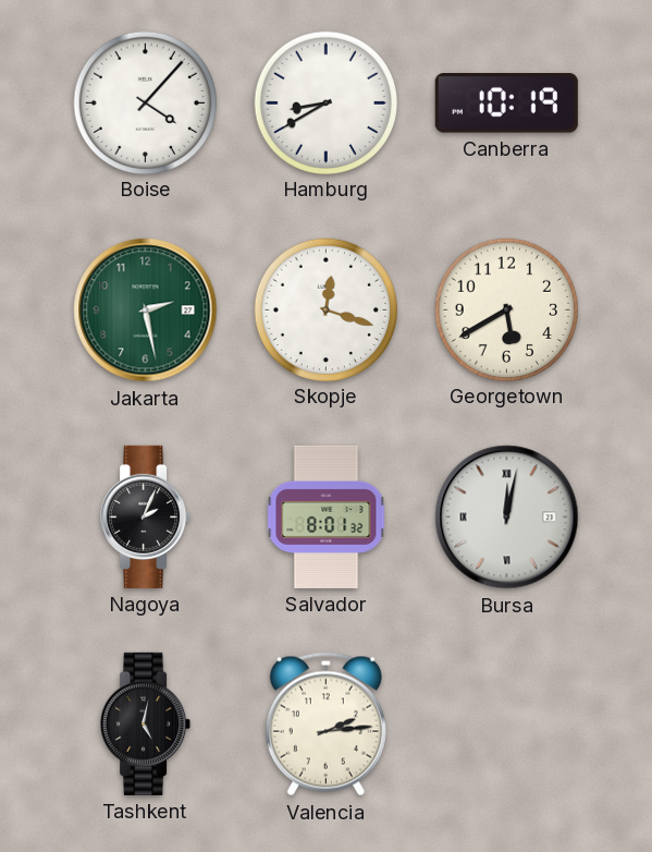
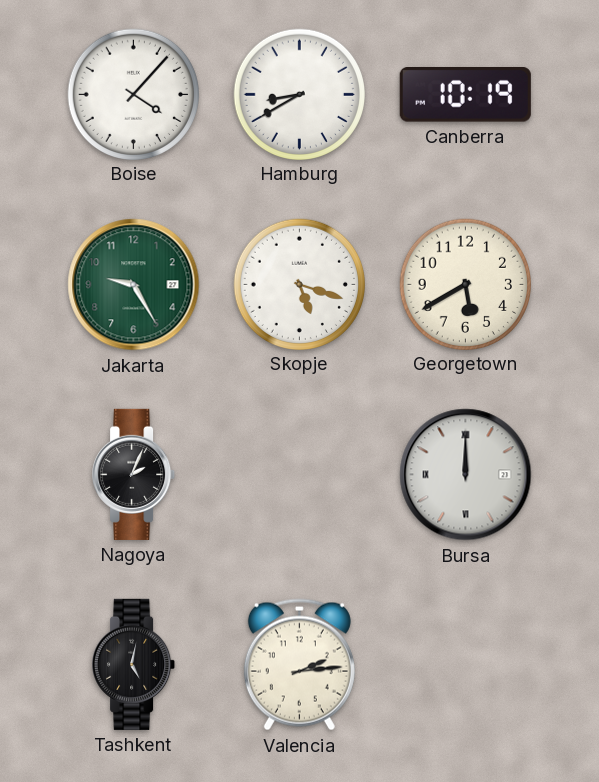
Jakarta: 2:28 -> 9:25 (134, 285)
Skopje: 12:18 -> 5:18 (299, 284)
Salvador: 8:01 -> none (327, 516)
Bursa: 12:02 -> 12:00 (466, 475)
